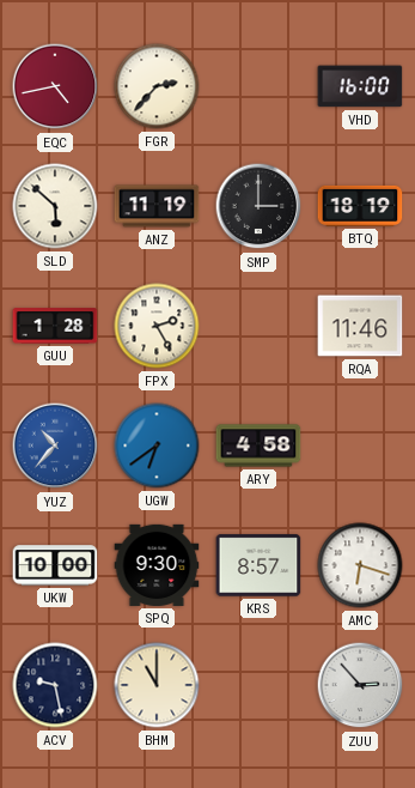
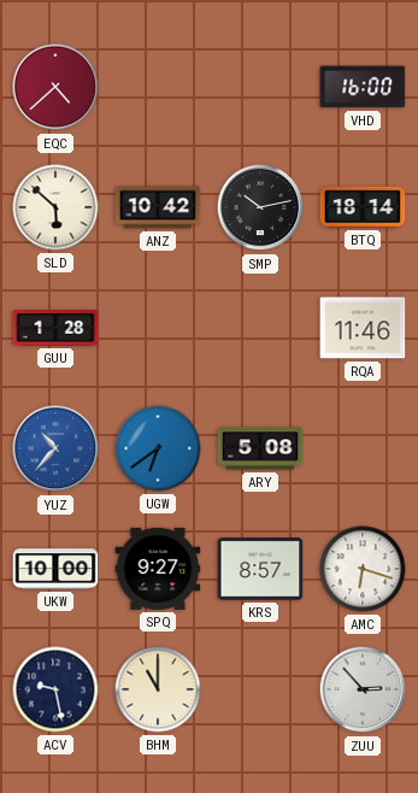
EQC: 4:43 -> 4:38 (55, 87)
FGR: 2:37 -> none (157, 86)
ANZ: 11:19 -> 10:42 (158, 207)
SMP: 3:00 -> 10:13 (260, 207)
BTQ: 18:19 -> 18:14 (363, 207)
FPX: 2:25 -> none (157, 326)
ARY: 4:58 -> 5:08 (260, 448)
SPQ: 9:30 -> 9:27 (158, 569)
